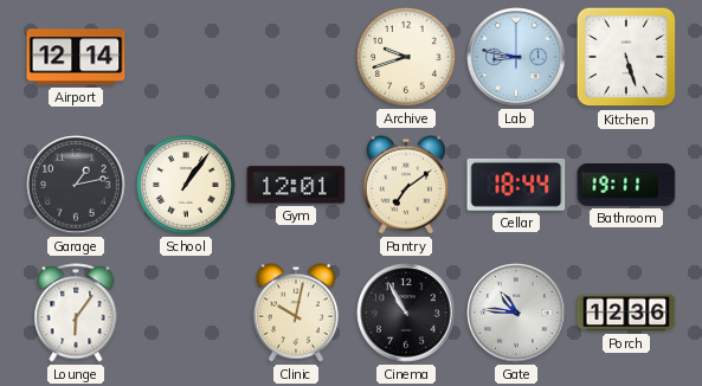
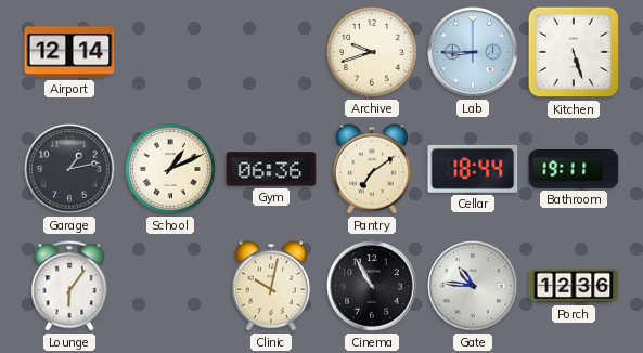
Lab: 8:47 -> 8:45 (473, 52)
School: 1:06 -> 1:11 (170, 169)
Gym: 12:01 -> 06:36 (271, 169)
